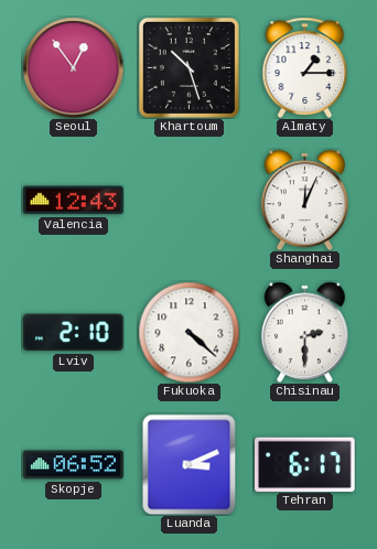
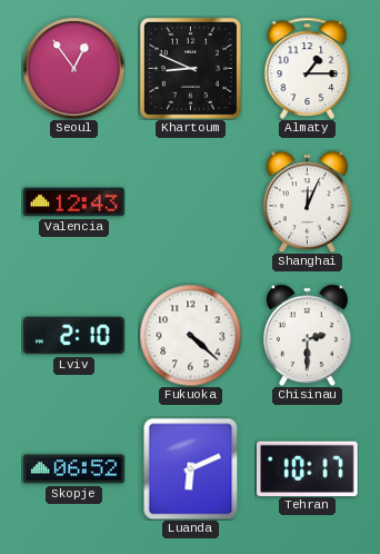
Khartoum: 10:27 -> 8:49 (190, 68)
Luanda: 3:11 -> 6:11 (191, 468)
Tehran: 6:17 -> 10:17 (308, 468)
